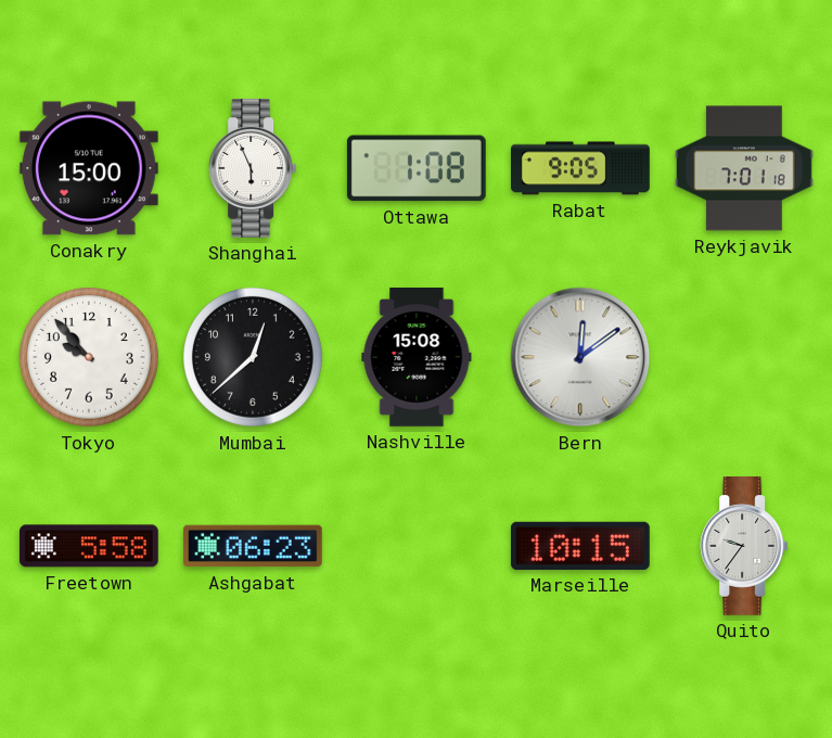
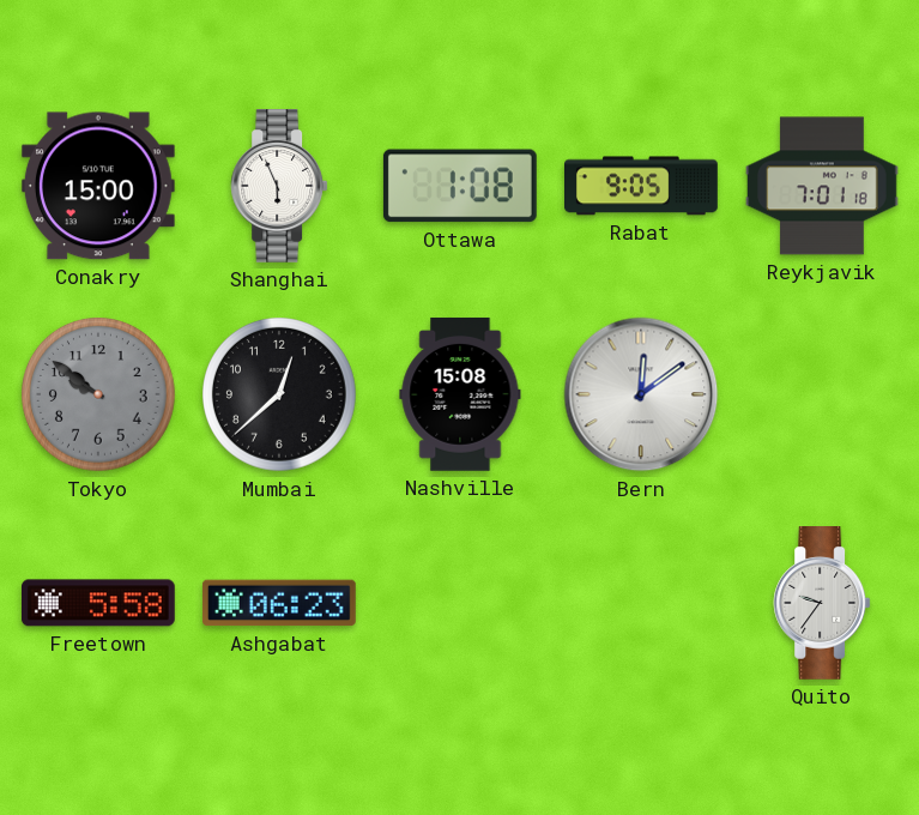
Tokyo: 9:53 -> 9:51 (99, 396)
Tokyo dial: white -> grey (99, 396)
Marseille: 10:15 -> none (580, 546)
